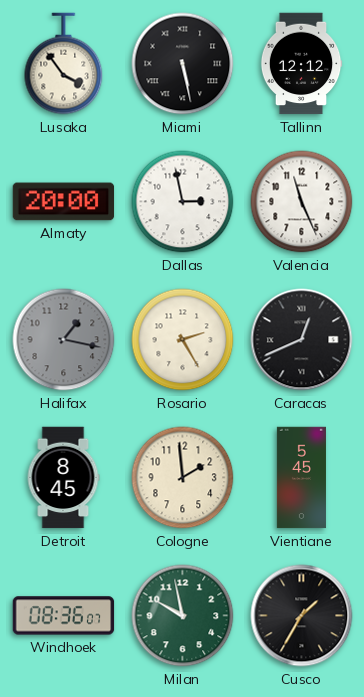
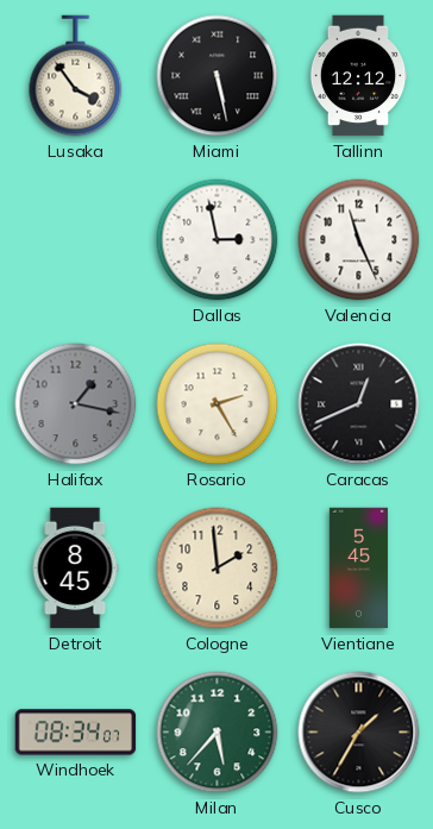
Almaty: 20:00 -> none (64, 202)
Windhoek: 08:36 -> 08:34 (76, 733)
Milan: 9:58 -> 5:37 (218, 733)
